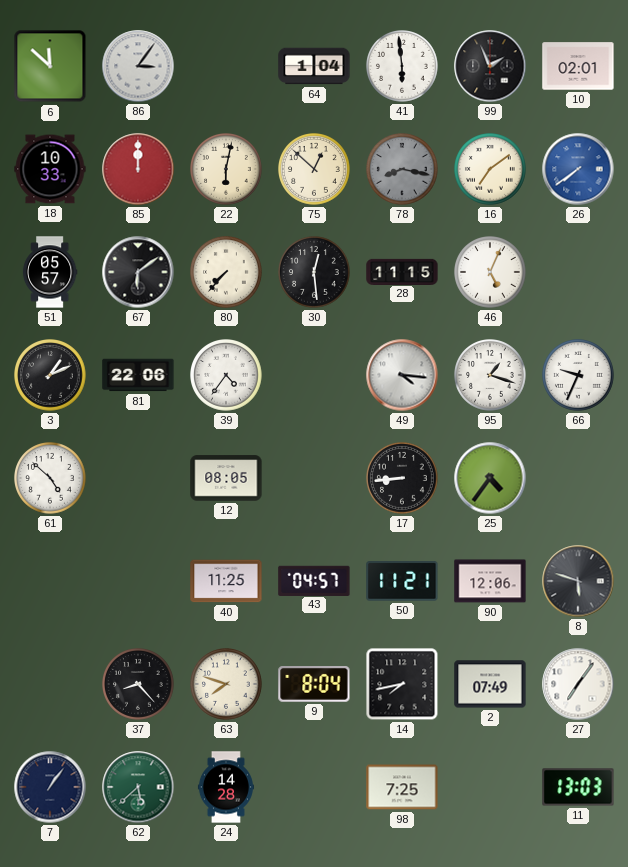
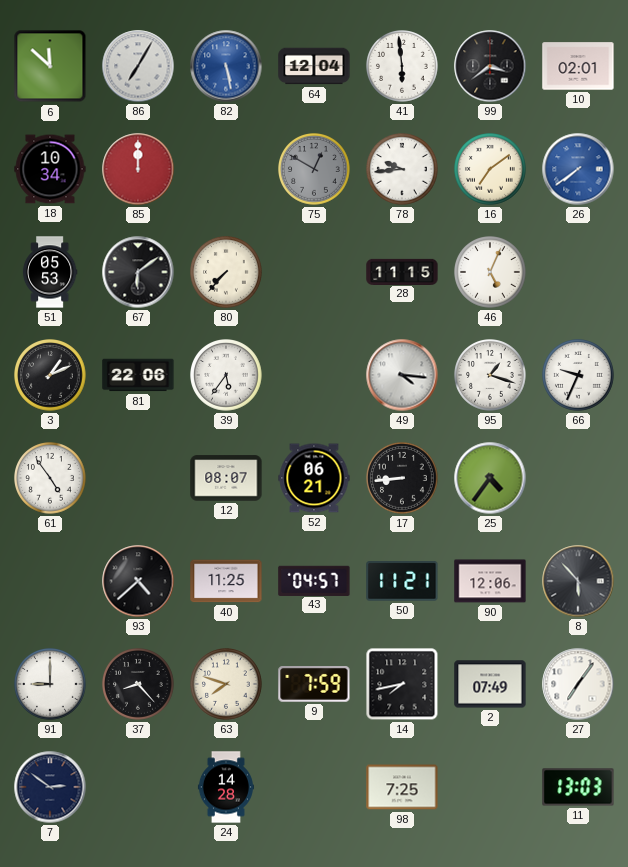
86: 3:06 -> 7:05 (138, 66)
82: none -> 5:28 (226, 66)
64: 1:04 -> 12:04 (314, 66)
99: 1:56 -> 3:39 (490, 66)
18: 10:33 -> 10:34 (50, 169)
22: 6:02 -> none (227, 170)
75: 12:52 -> 12:50 (315, 170)
75 dial: cream -> grey (315, 170)
78: 8:17 -> 9:44 (403, 170)
78 dial: grey -> white (403, 170)
51: 05:57 -> 05:53 (50, 272)
30: 12:29 -> none (315, 273)
39: 4:36 -> 5:36 (227, 376)
61: 4:52 -> 4:54 (51, 479)
12: 08:05 -> 08:07 (226, 478)
52: none -> 06:21 (314, 478)
93: none -> 4:38 (138, 581)
8: 5:48 -> 5:53 (578, 581)
91: none -> 9:00 (51, 685)
9: 8:04 -> 7:59 (314, 685)
7: 1:06 -> 2:51 (50, 787)
62: 5:38 -> none (138, 787)
